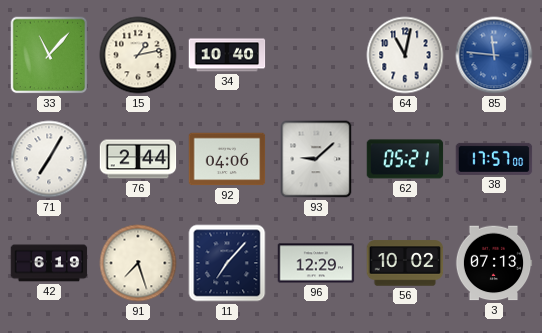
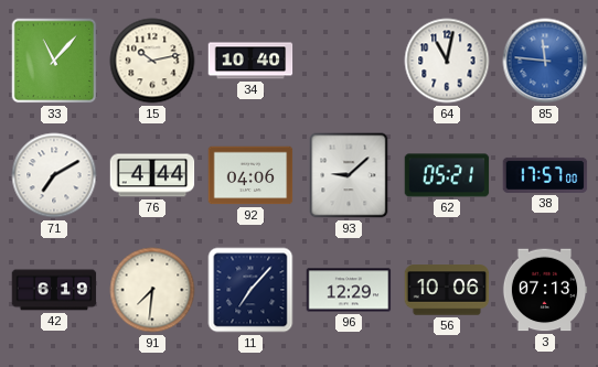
15: 1:13 -> 10:13 (152, 61)
71: 7:05 -> 7:10 (54, 175)
76: 2:44 -> 4:44 (152, 175)
91: 7:27 -> 7:31 (152, 290)
56: 10:02 -> 10:06 (447, 290)
